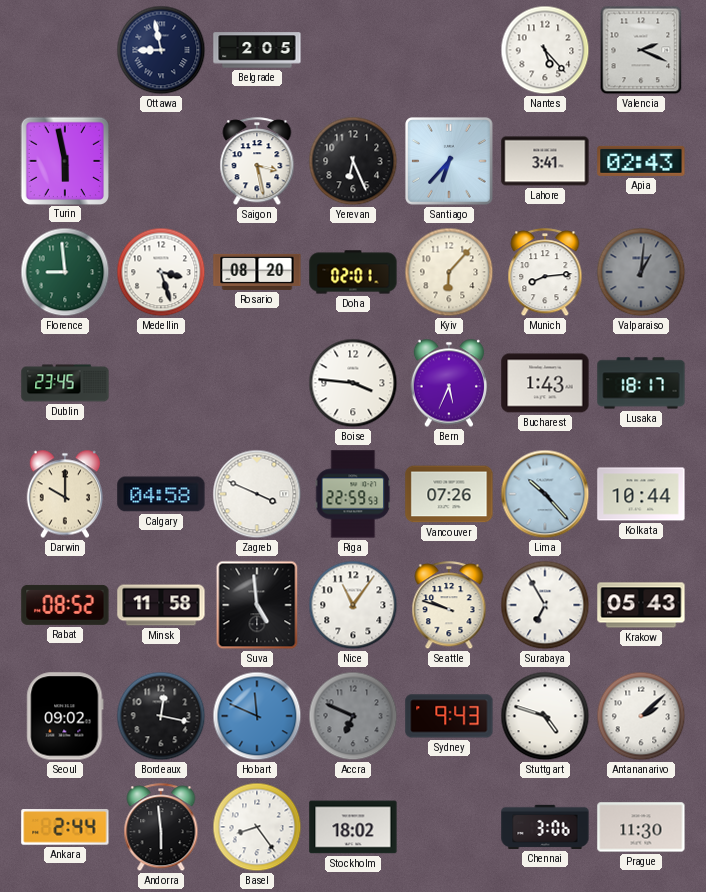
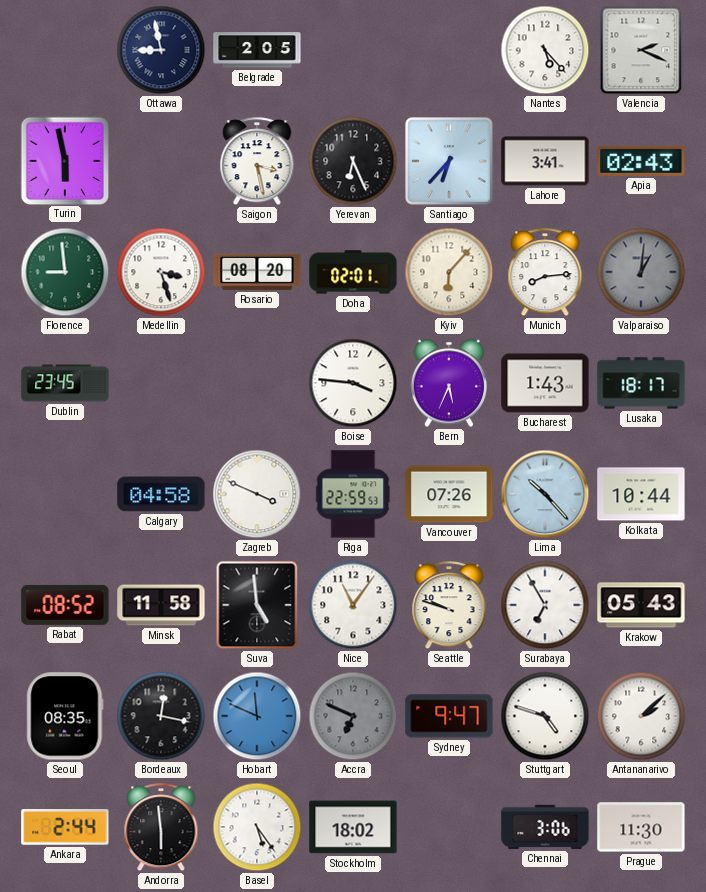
Darwin: 10:00 -> none (65, 494)
Seoul: 09:02 -> 08:35 (65, 716)
Sydney: 9:43 -> 9:47 (449, 716)
Basel: 8:24 -> 5:24 (257, 827)
